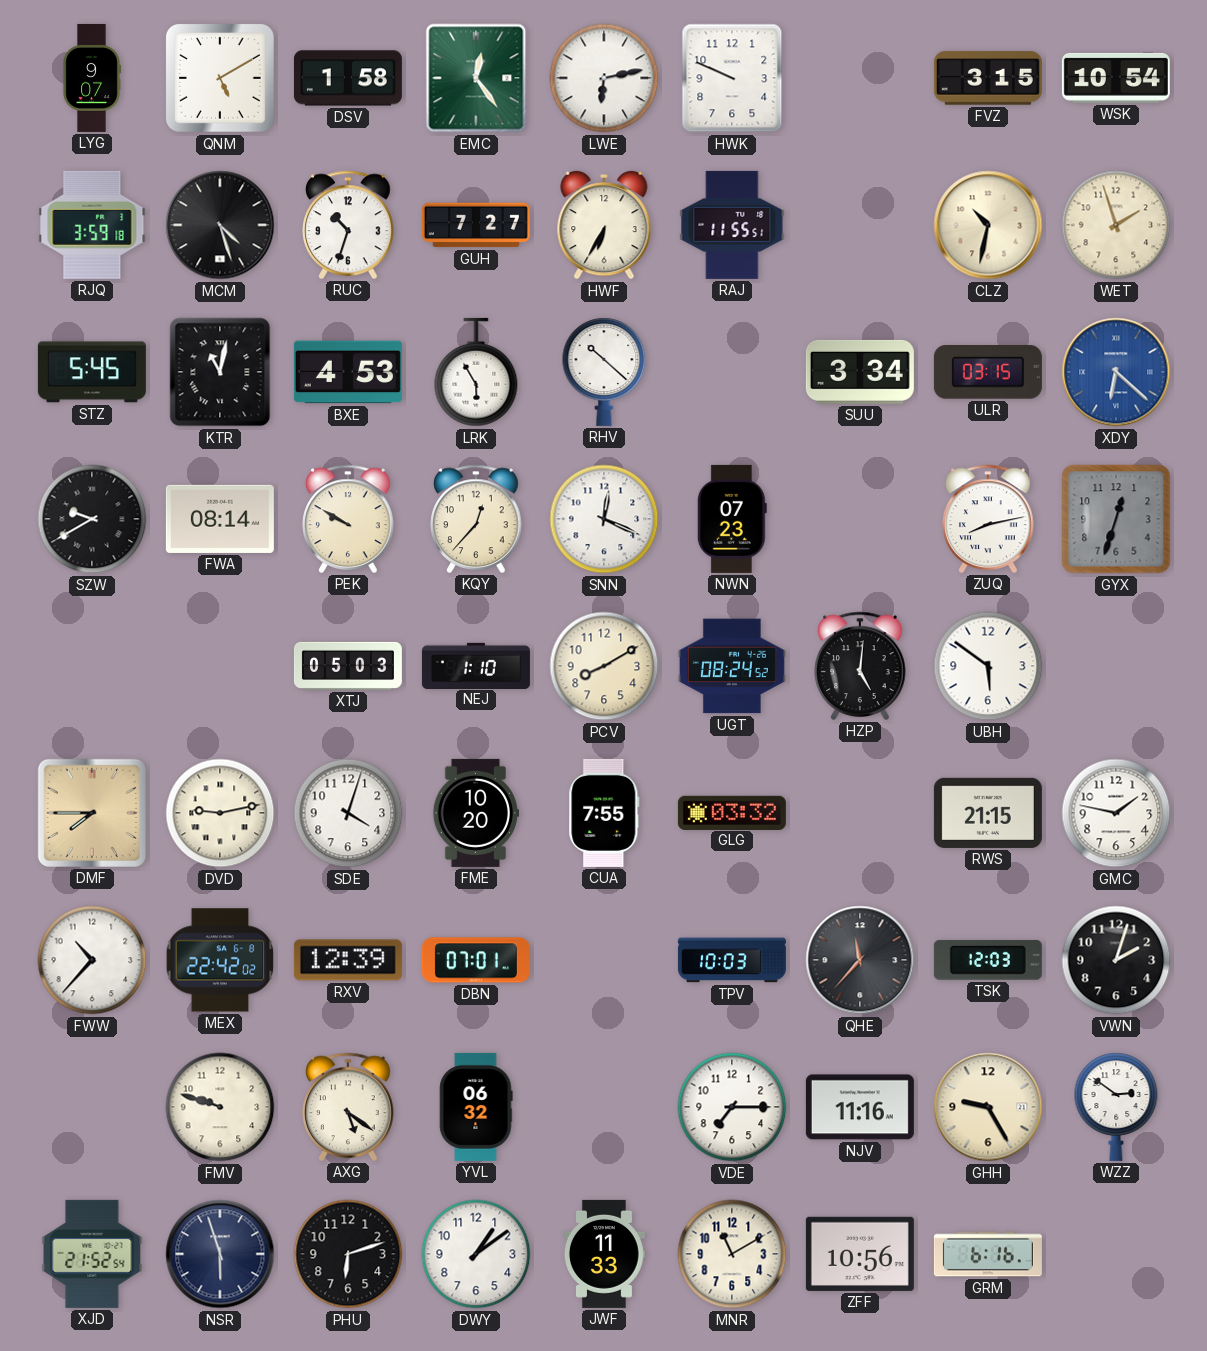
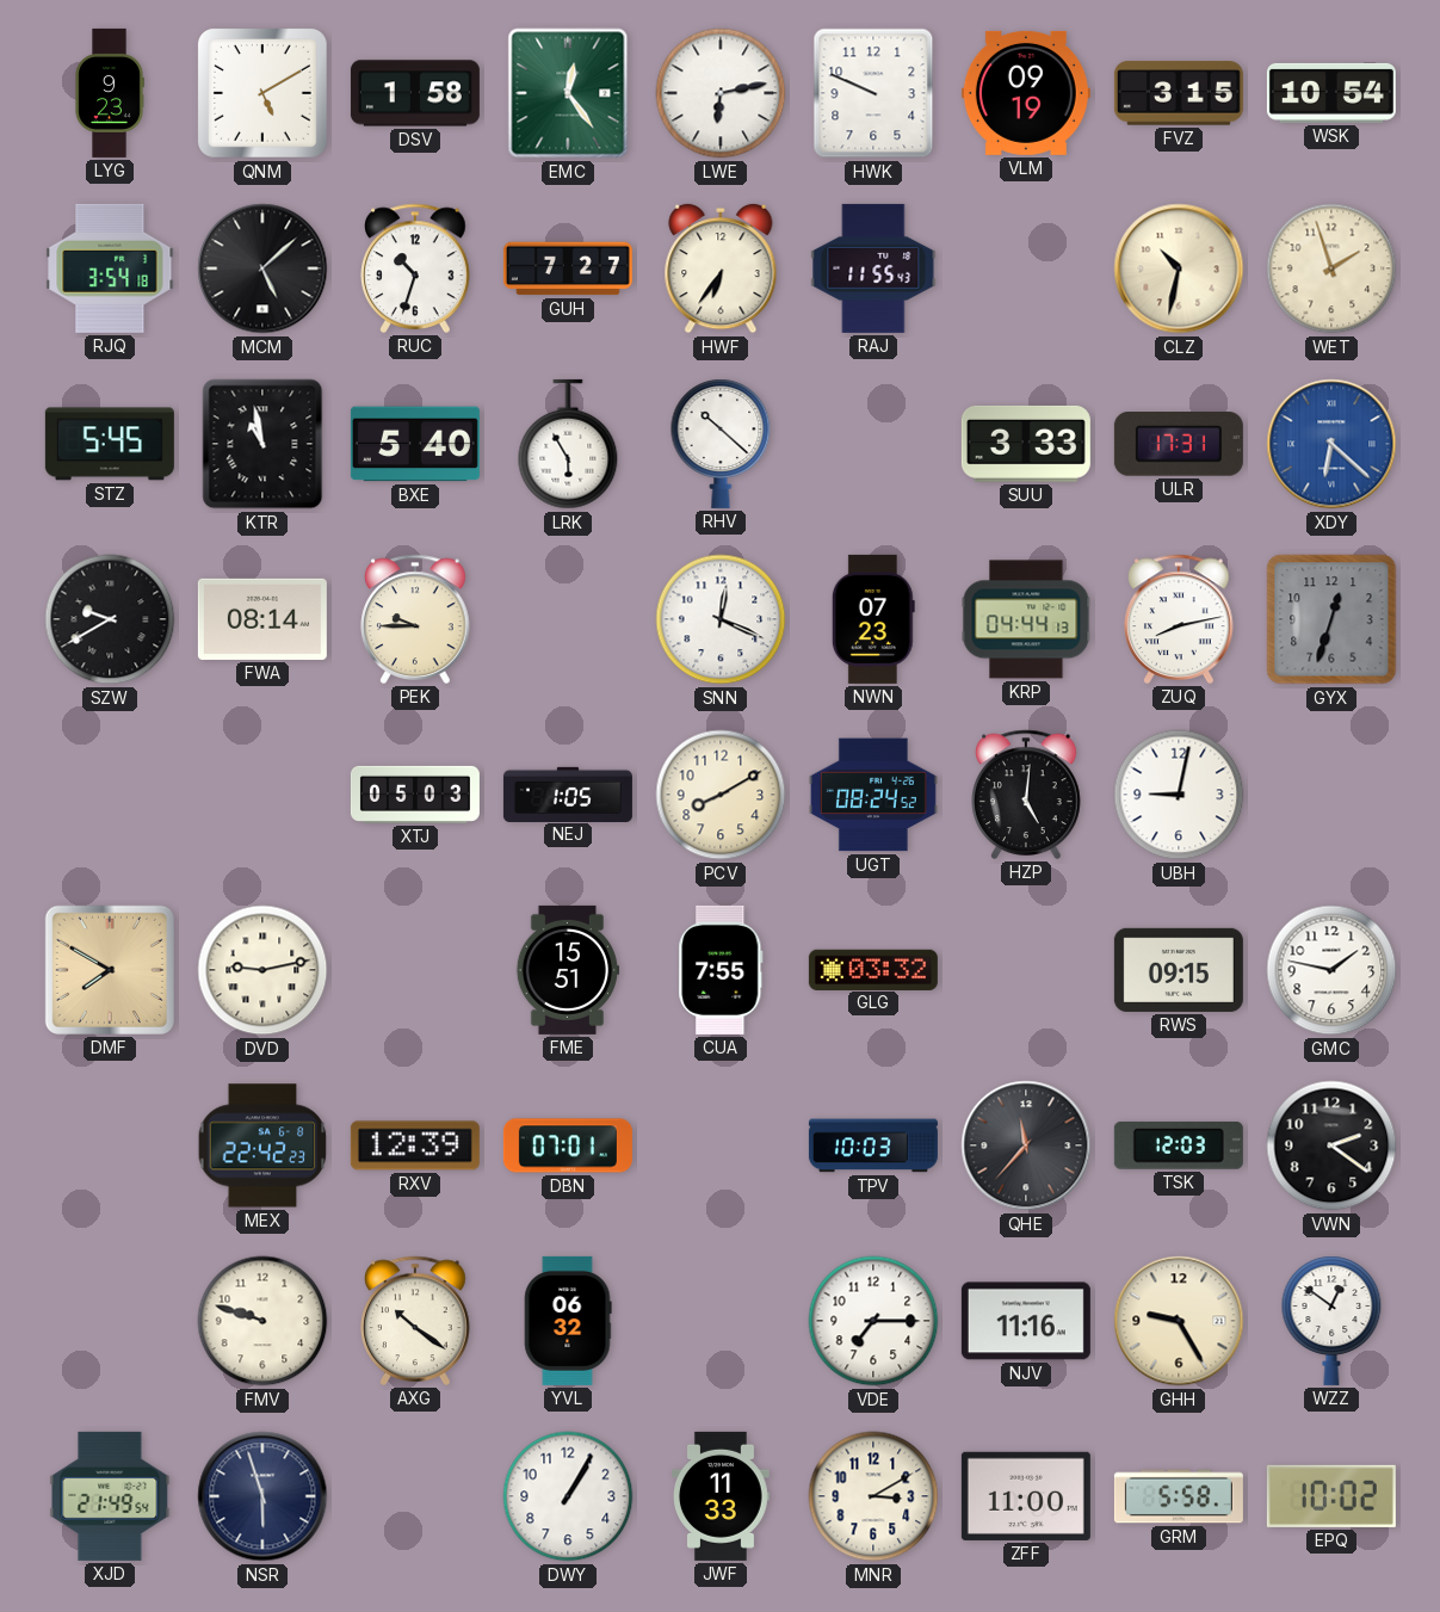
LYG: 9:07 -> 9:23 (110, 93)
VLM: none -> 09:19 (1026, 93)
RJQ: 3:59 -> 3:54 (110, 268)
MCM: 4:27 -> 5:08 (262, 268)
HWF: 6:35 -> 6:36 (721, 268)
RAJ: 11:55:51 -> 11:55:43 (873, 268)
KTR: 11:02 -> 10:58 (262, 444)
BXE: 4:53 -> 5:40 (415, 444)
SUU: 3:34 -> 3:33 (1026, 444)
ULR: 03:15 -> 17:31 (1179, 445)
PEK: 9:50 -> 9:45 (415, 619)
KQY: 12:37 -> none (476, 519)
KRP: none -> 04:44 (1026, 619)
NEJ: 1:10 -> 1:05 (568, 793)
UBH: 5:51 -> 9:02 (1179, 795)
DMF: 7:45 -> 7:50 (110, 970)
SDE: 4:03 -> none (348, 813)
FME: 10:20 -> 15:51 (567, 970)
RWS: 21:15 -> 09:15 (1179, 970)
FWW: 10:37 -> none (92, 960)
MEX: 22:42:02 -> 22:42:23 (262, 1145)
VWN: 2:03 -> 2:21 (1331, 1145)
AXG: 5:21 -> 10:21 (415, 1321)
WZZ: 2:51 -> 12:51 (1331, 1321)
XJD: 21:52 -> 21:49 (110, 1496)
PHU: 6:12 -> none (348, 1254)
DWY: 1:09 -> 1:05 (568, 1496)
MNR: 11:10 -> 3:10 (873, 1496)
ZFF: 10:56 -> 11:00 (1026, 1496)
GRM: 6:16 -> 5:58 (1179, 1496)
EPQ: none -> 10:02 (1331, 1496)
